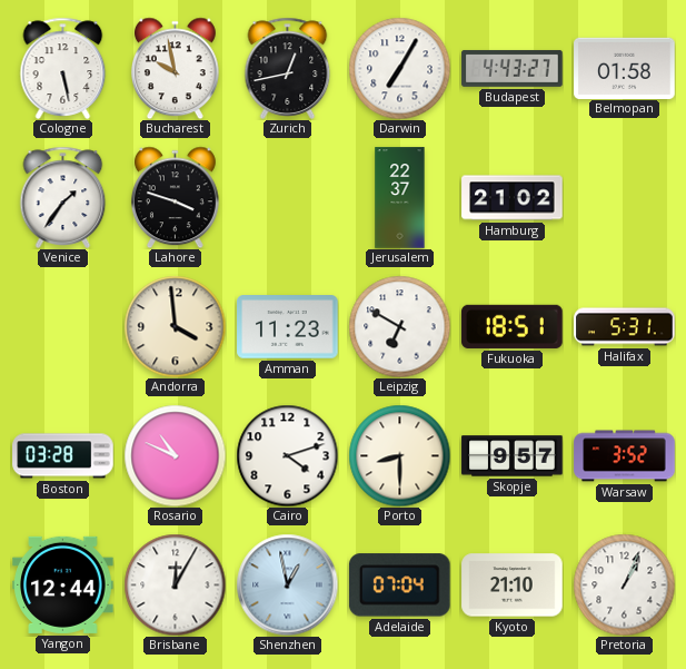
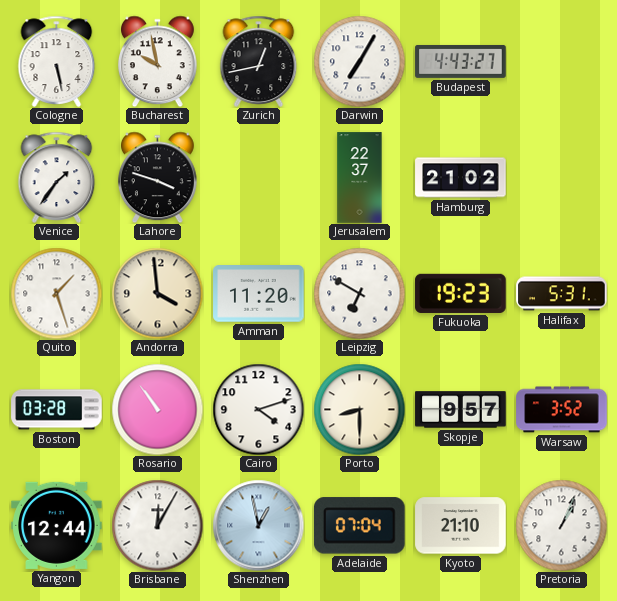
Belmopan: 01:58 -> none (625, 68)
Quito: none -> 1:27 (56, 293)
Amman: 11:23 -> 11:20 (259, 294)
Fukuoka: 18:51 -> 19:23 (461, 293)
Rosario: 10:49 -> 10:54 (157, 409)
